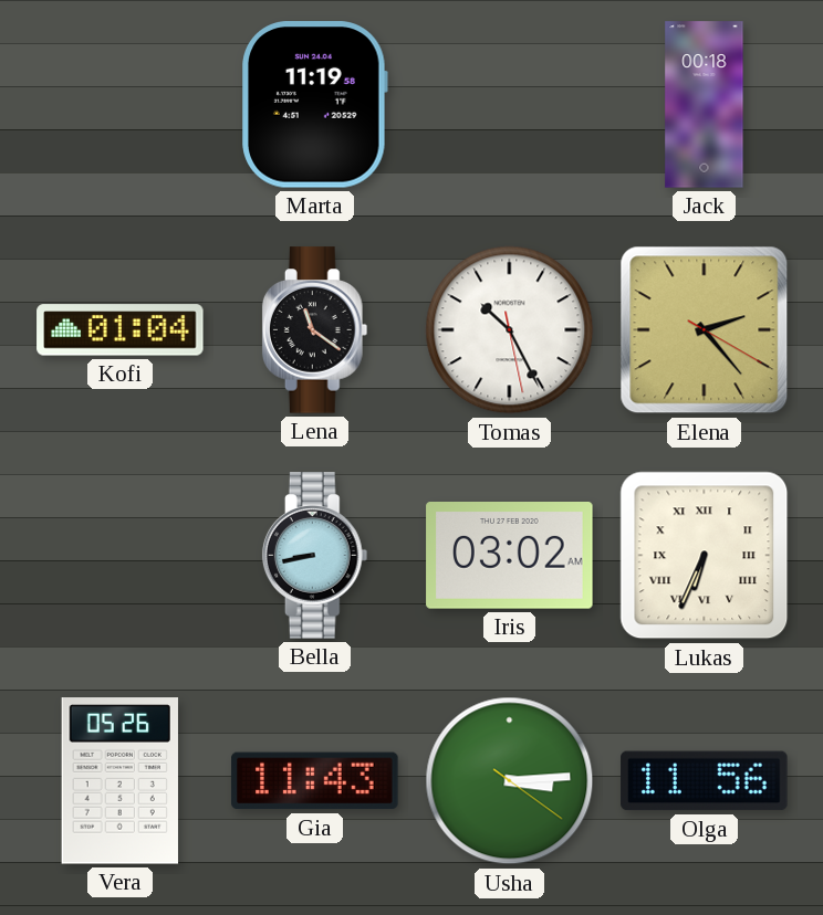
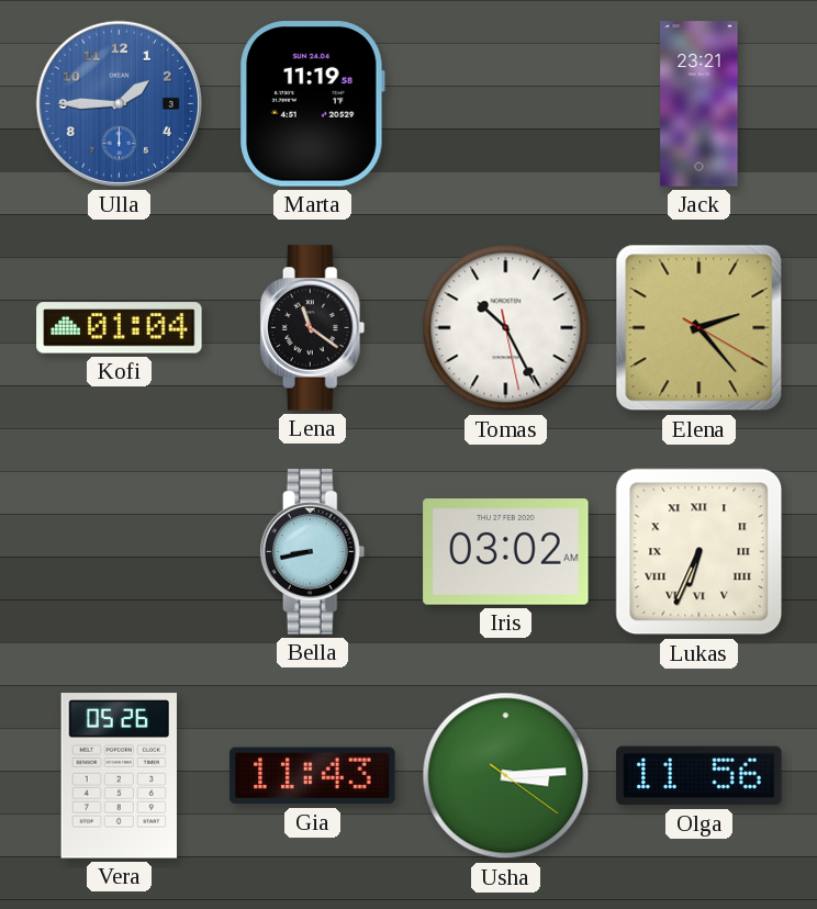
Ulla: none -> 1:45 (119, 103)
Jack: 00:18 -> 23:21 (700, 104)
